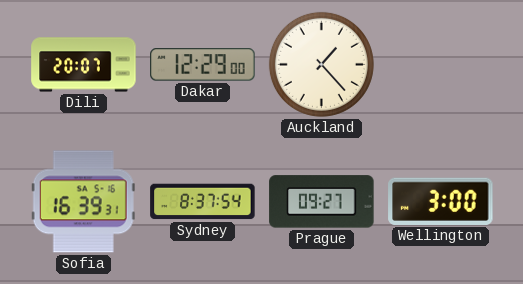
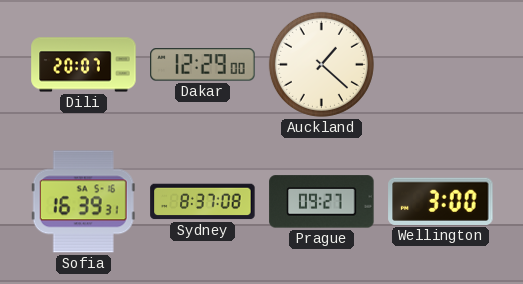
Auckland: 1:23 -> 1:22 (321, 64)
Sydney: 8:37:54 -> 8:37:08 (203, 202)
